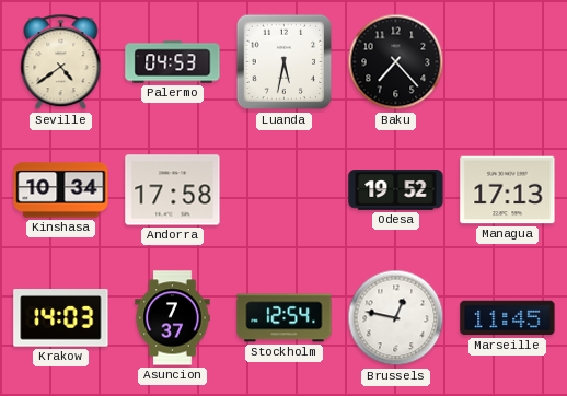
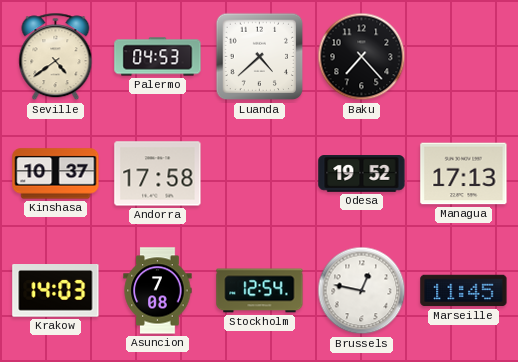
Luanda: 5:32 -> 4:38 (260, 57)
Kinshasa: 10:34 -> 10:37 (56, 174)
Asuncion: 7:37 -> 7:08 (158, 291)
